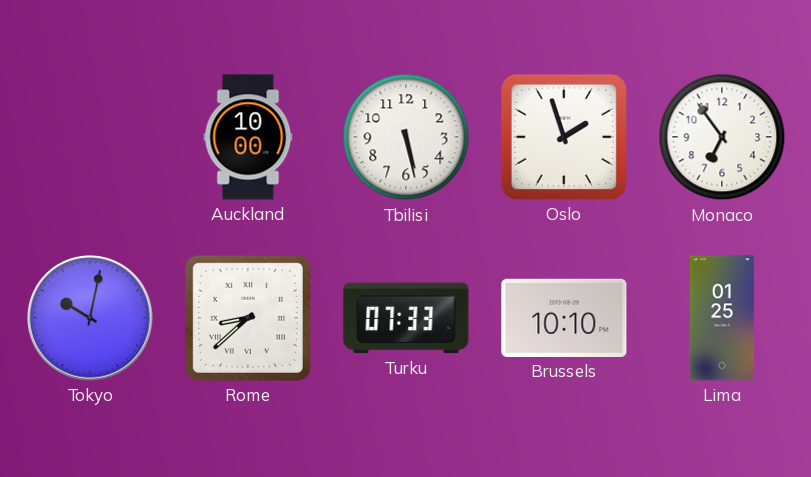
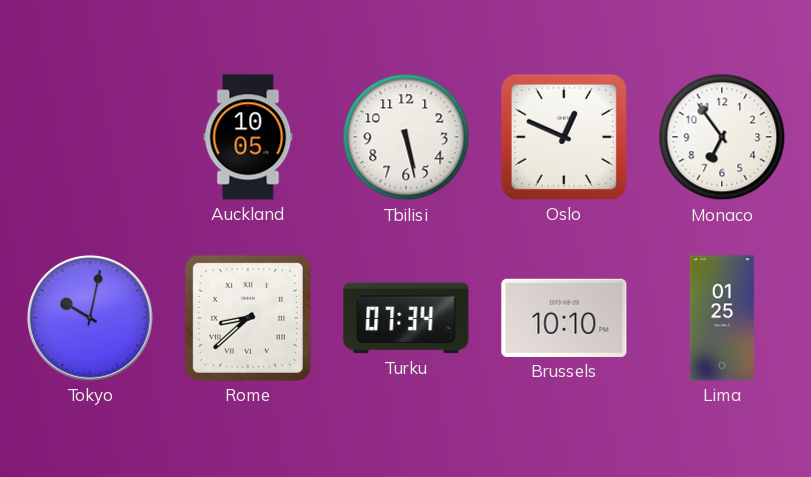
Auckland: 10:00 -> 10:05 (248, 137)
Oslo: 1:57 -> 12:49 (564, 137)
Turku: 07:33 -> 07:34 (406, 318)
